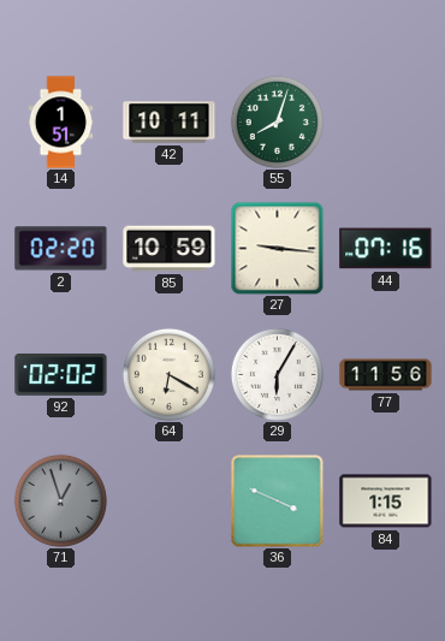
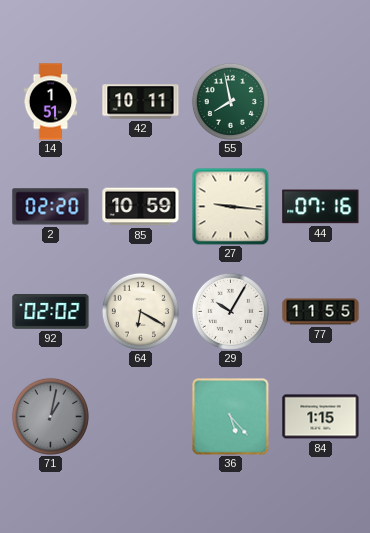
55: 8:03 -> 7:58 (230, 101)
29: 6:05 -> 10:05 (230, 311)
77: 11:56 -> 11:55 (321, 312)
71: 12:57 -> 1:02 (50, 416)
36: 3:49 -> 5:23 (231, 417)
